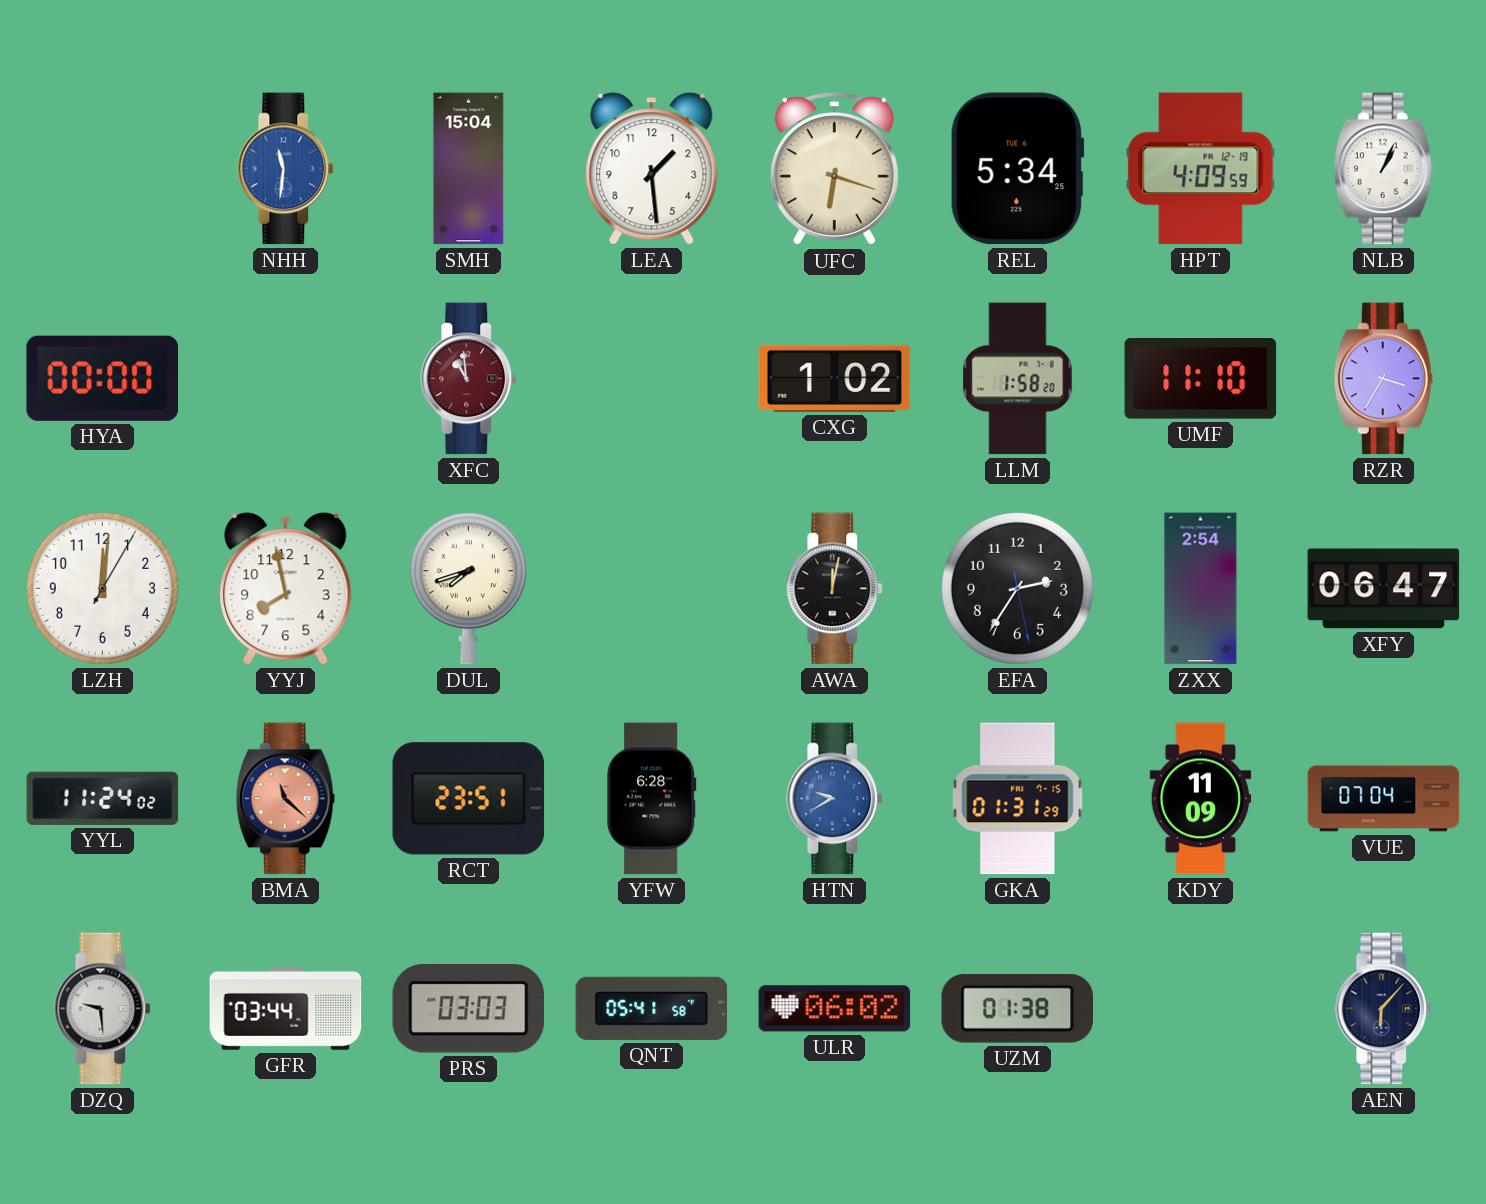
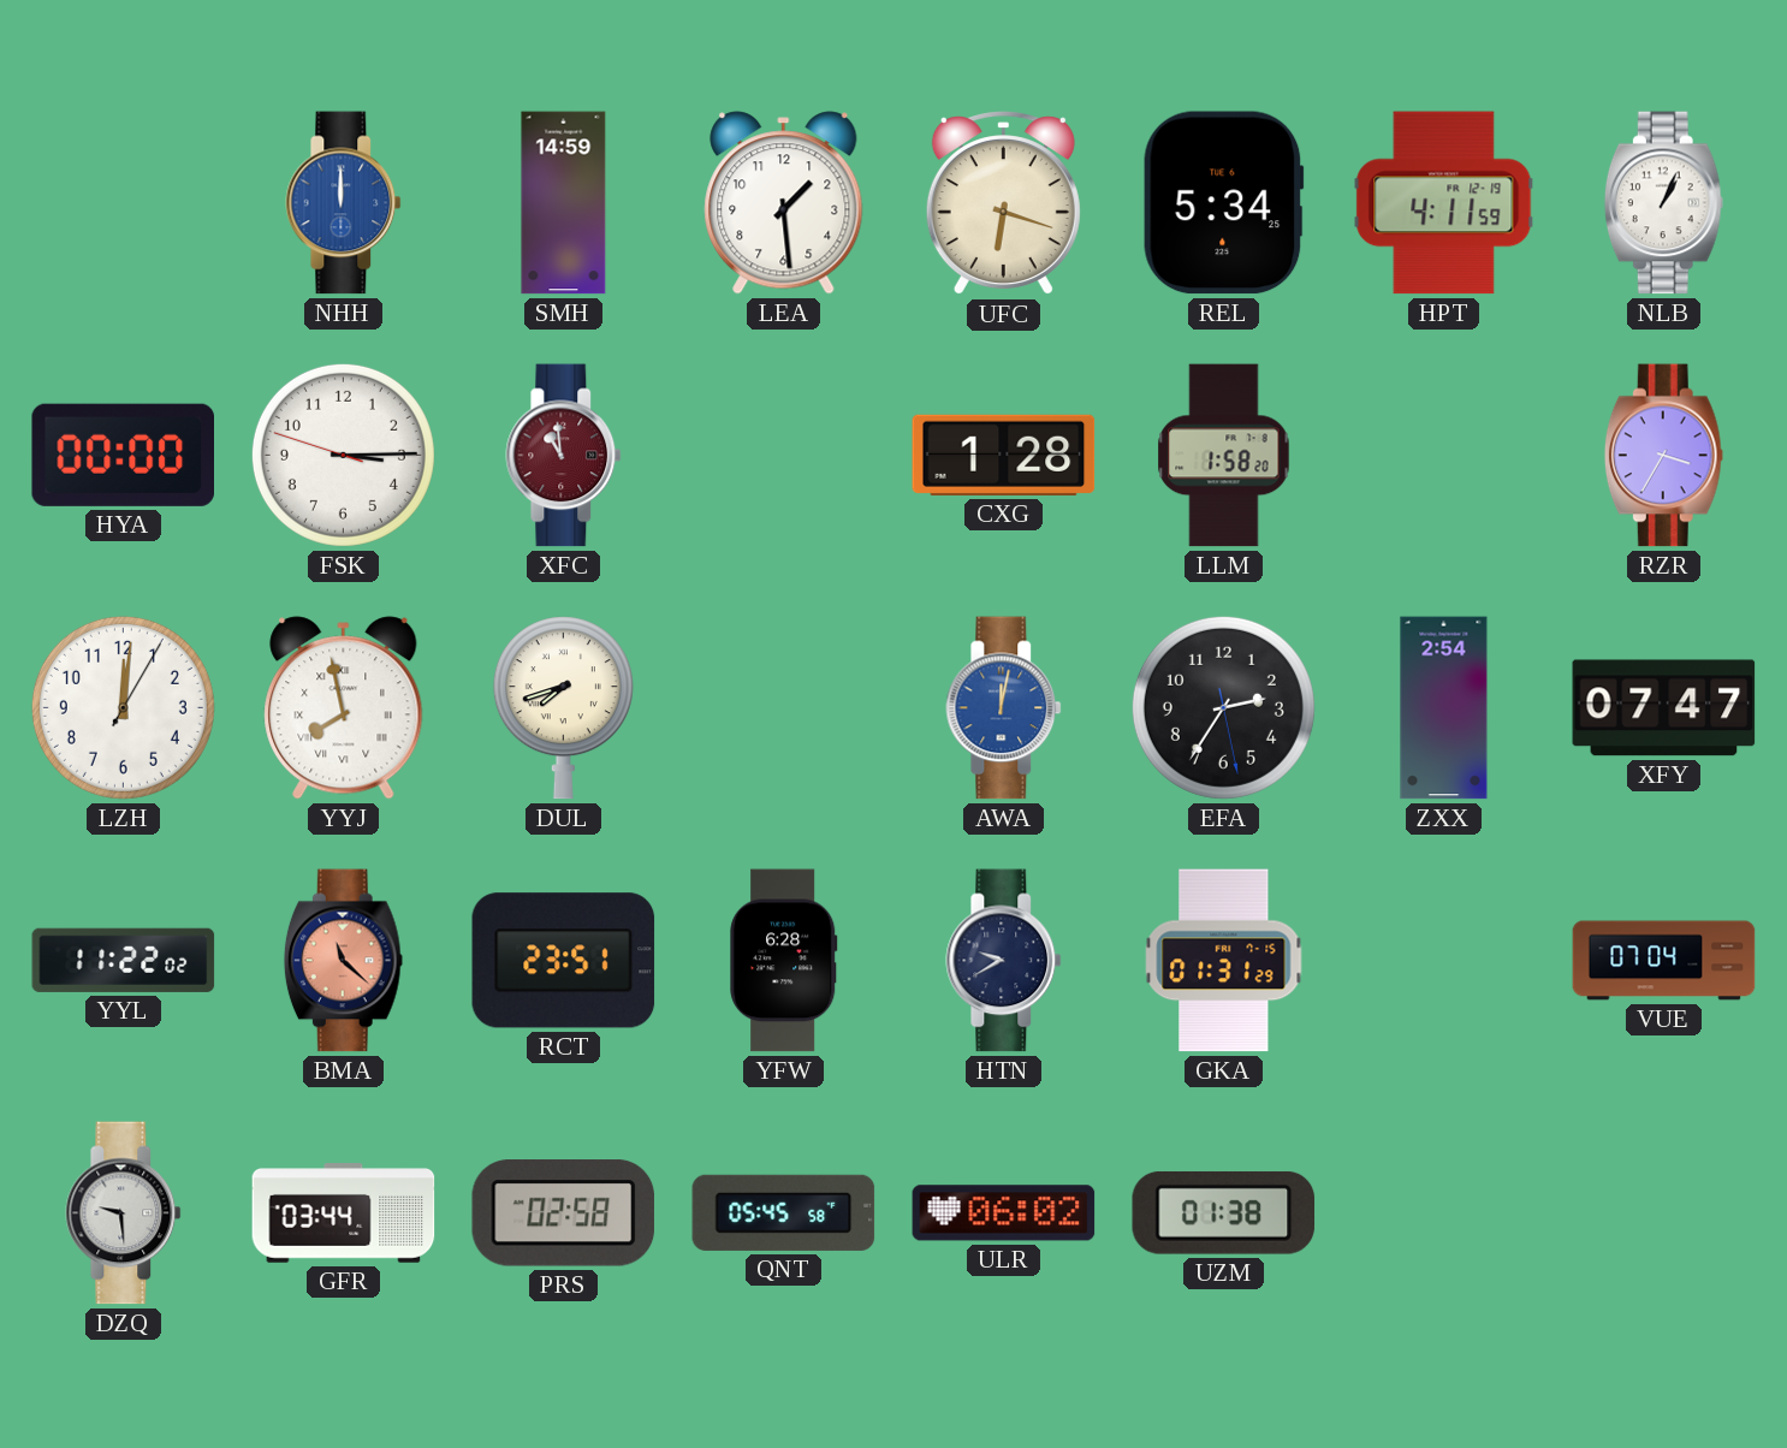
NHH: 11:31 -> 12:00 (344, 203)
SMH: 15:04 -> 14:59 (564, 203)
HPT: 4:09 -> 4:11 (1444, 203)
FSK: none -> 3:14 (343, 455)
CXG: 1:02 -> 1:28 (1004, 455)
UMF: 11:10 -> none (1201, 379)
YYJ numerals: Arabic -> Roman (344, 708)
AWA dial: black -> blue (1004, 708)
XFY: 06:47 -> 07:47 (1664, 708)
YYL: 11:24 -> 11:22 (124, 960)
HTN dial: blue -> navy (1004, 961)
KDY: 11:09 -> none (1201, 799)
PRS: 03:03 -> 02:58 (563, 1213)
QNT: 05:41 -> 05:45 (784, 1212)
AEN: 6:07 -> none (1384, 1009)
